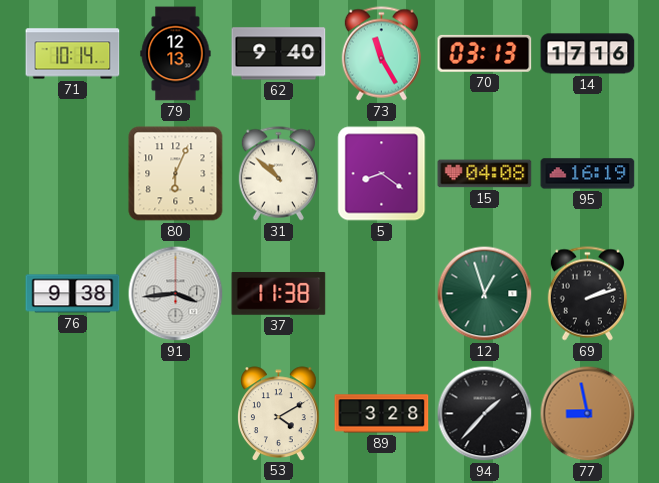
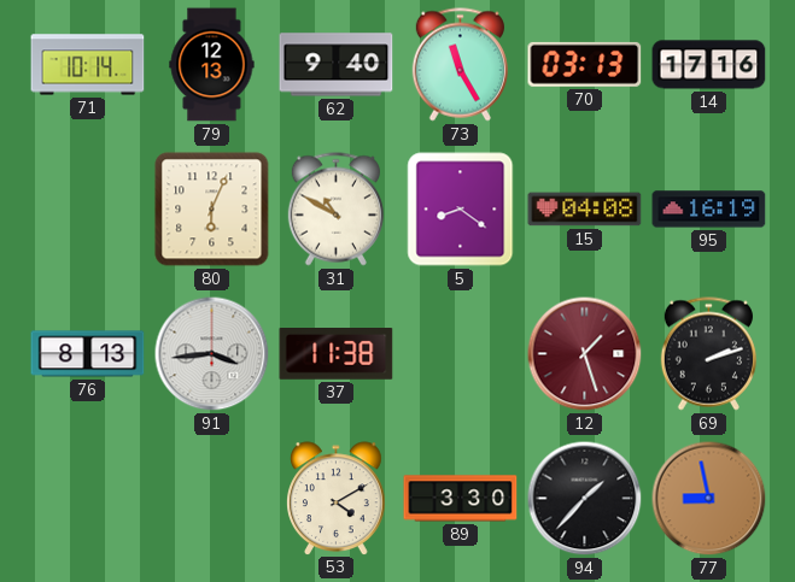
31: 10:52 -> 10:50 (335, 210)
76: 9:38 -> 8:13 (88, 354)
12: 12:57 -> 1:27 (585, 354)
12 dial: green -> burgundy (585, 354)
89: 3:28 -> 3:30 (461, 499)
